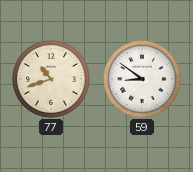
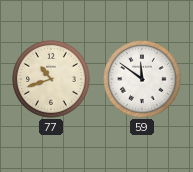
59: 8:51 -> 11:51 (143, 80)
